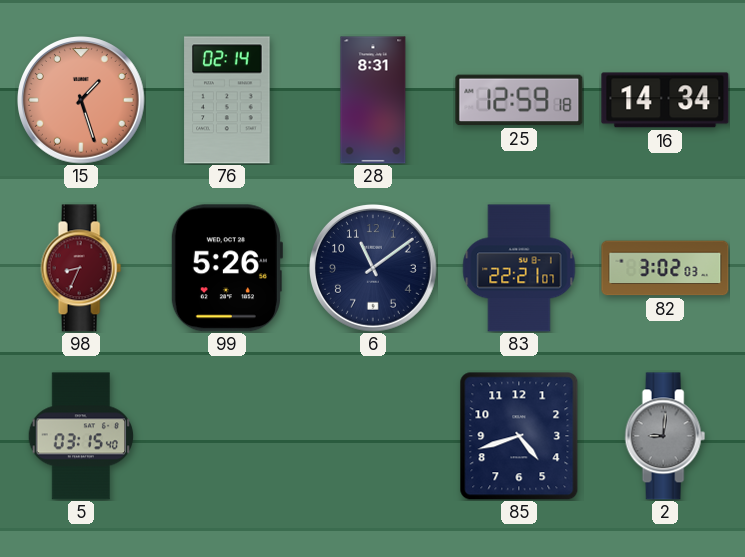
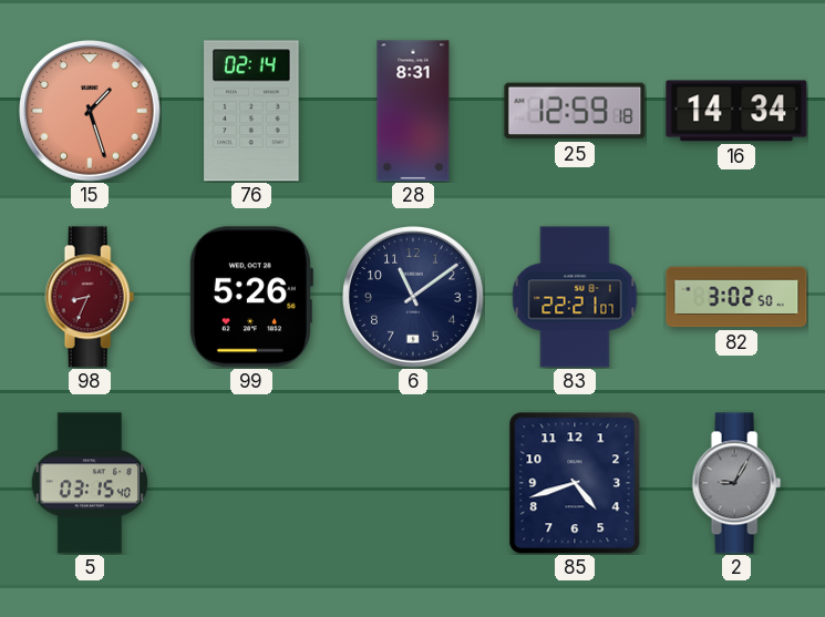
82: 3:02:03 -> 3:02:50 (736, 297)
2: 9:01 -> 9:05 (736, 483)
